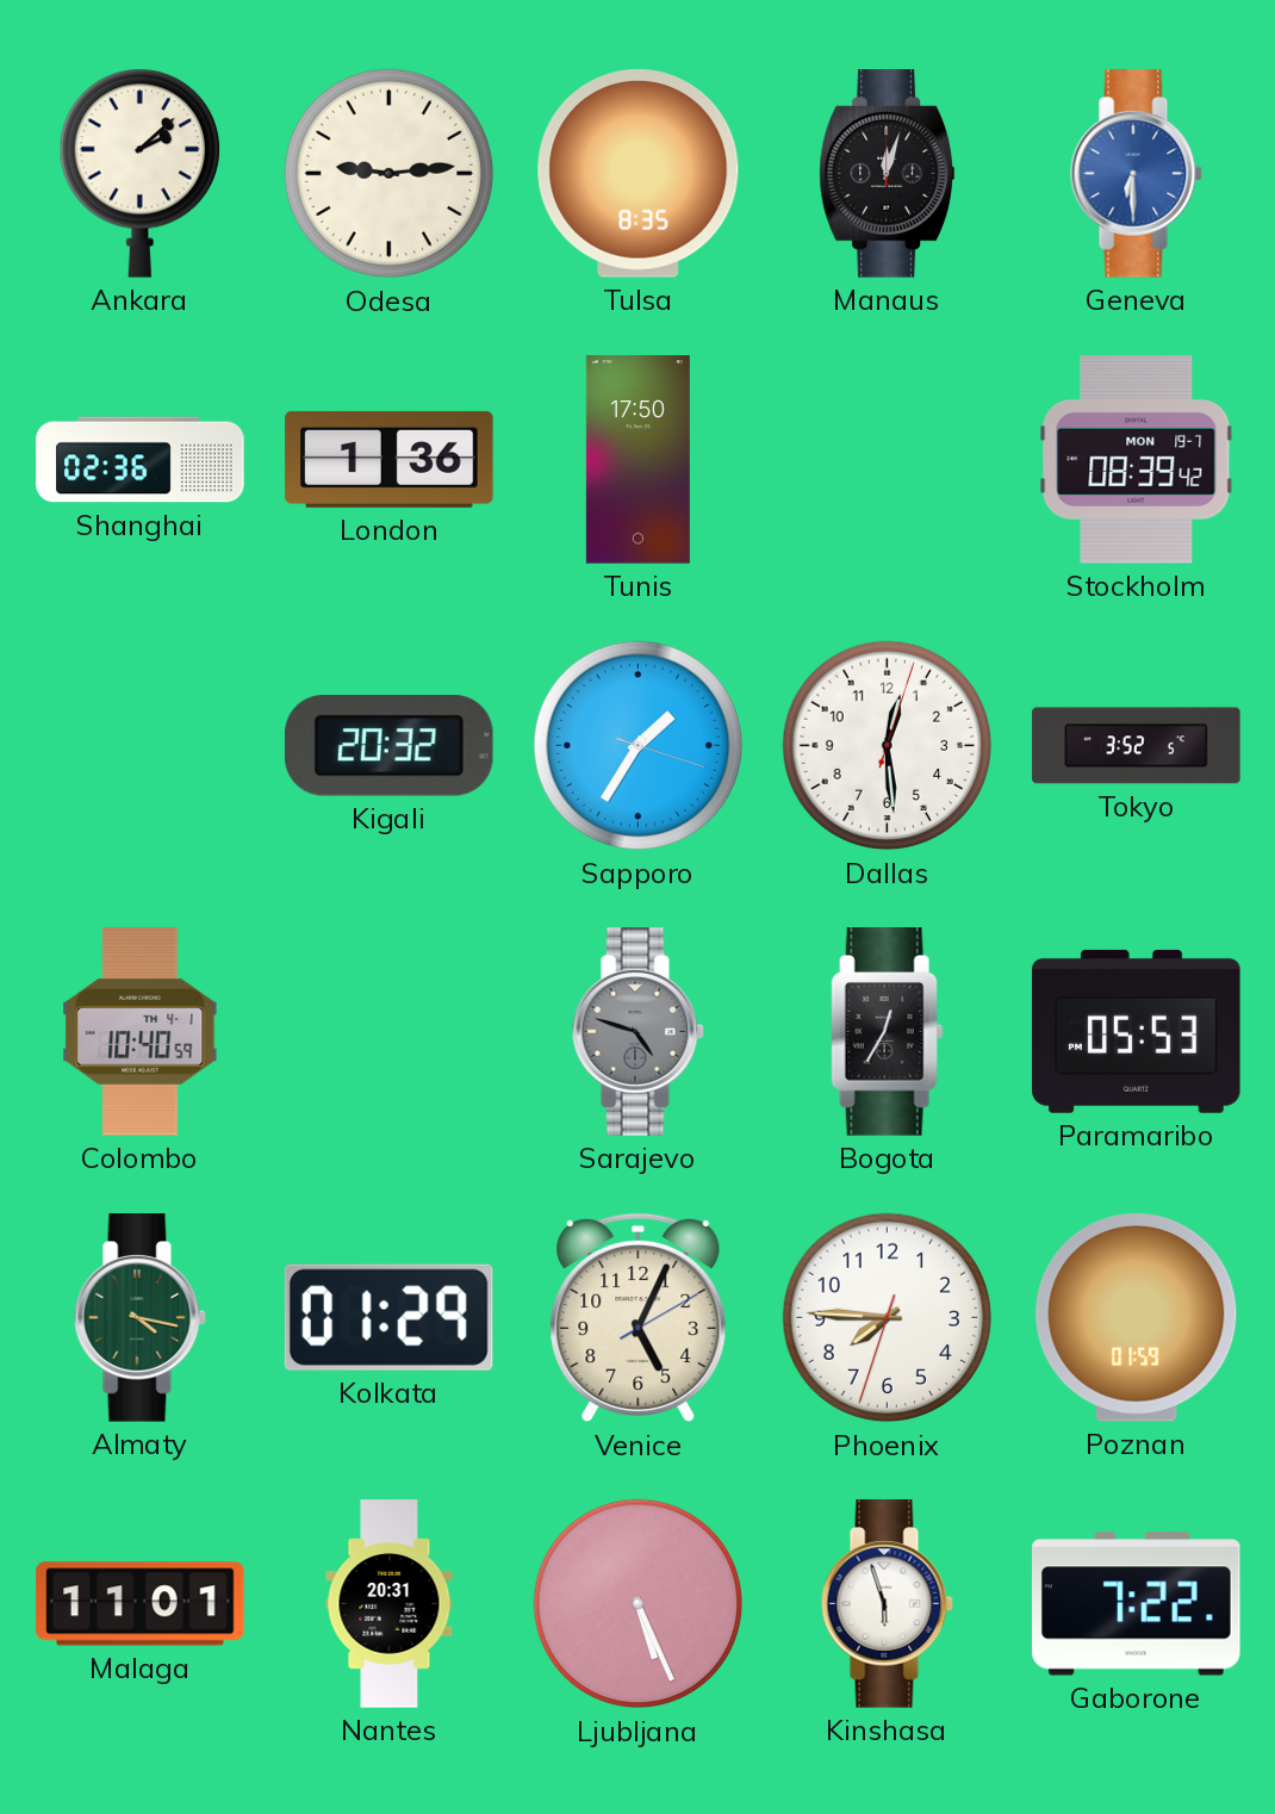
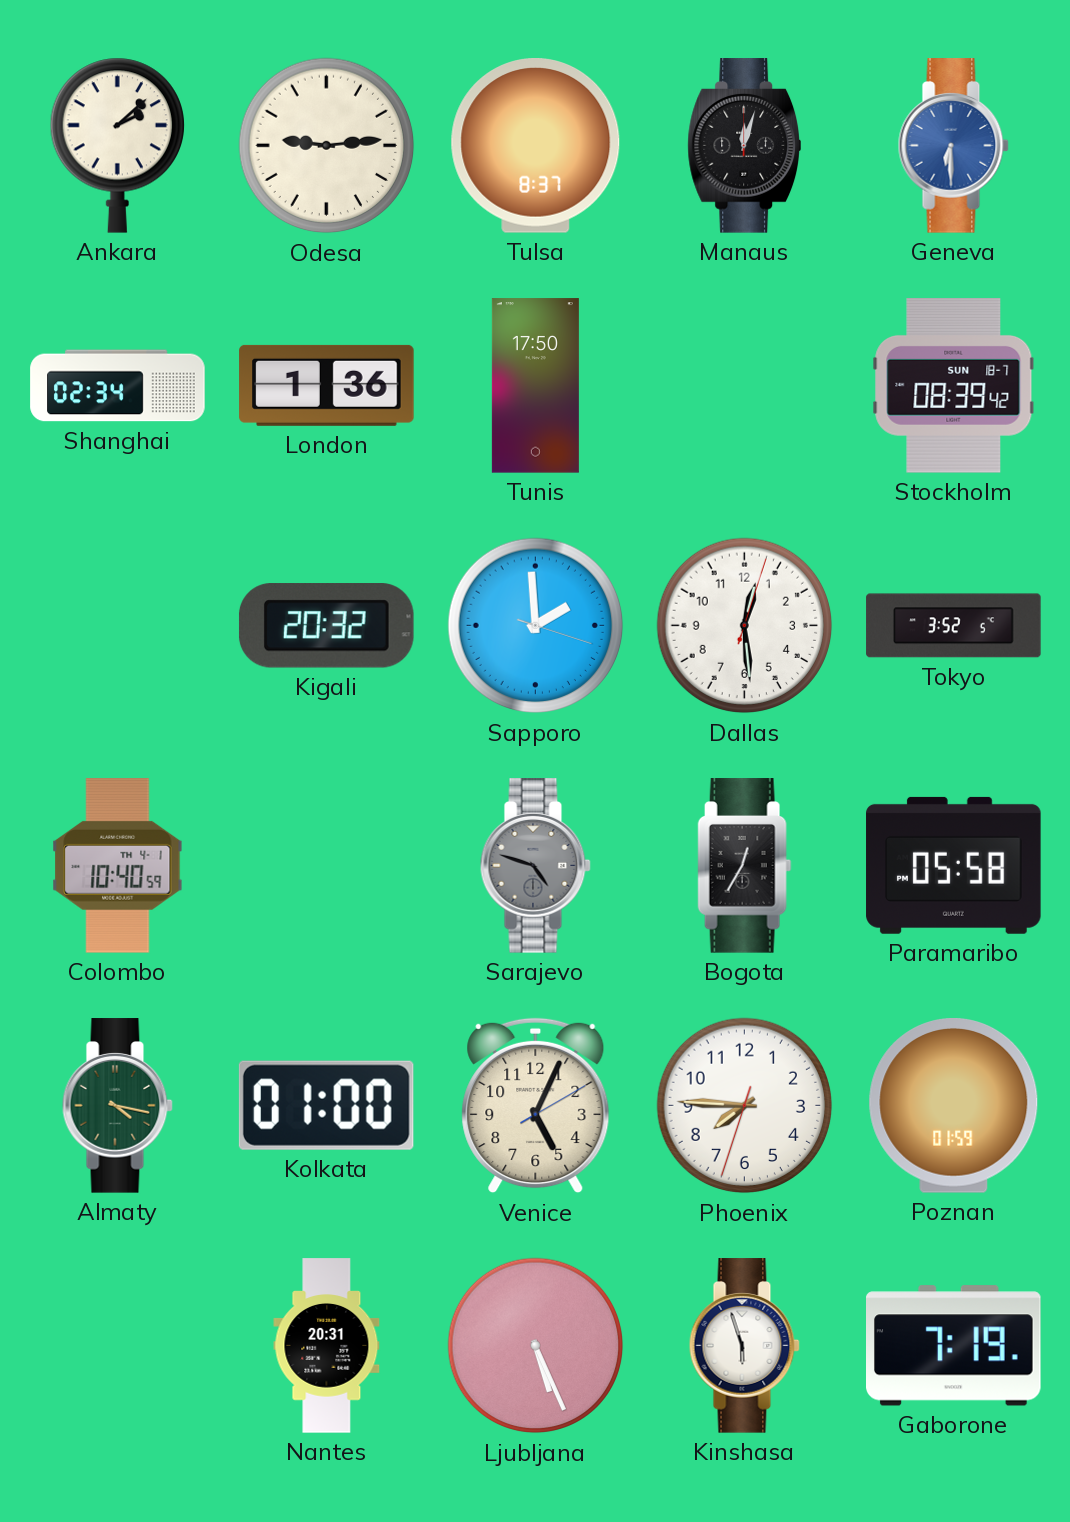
Tulsa: 8:35 -> 8:37 (536, 146)
Shanghai: 02:36 -> 02:34 (118, 386)
Stockholm date: MON 19-7 -> SUN 18-7 (954, 386)
Sapporo: 1:35 -> 1:59 (536, 626)
Paramaribo: 05:53 -> 05:58 (954, 865)
Kolkata: 01:29 -> 01:00 (326, 1105)
Malaga: 11:01 -> none (141, 1604)
Gaborone: 7:22 -> 7:19 (954, 1346)
